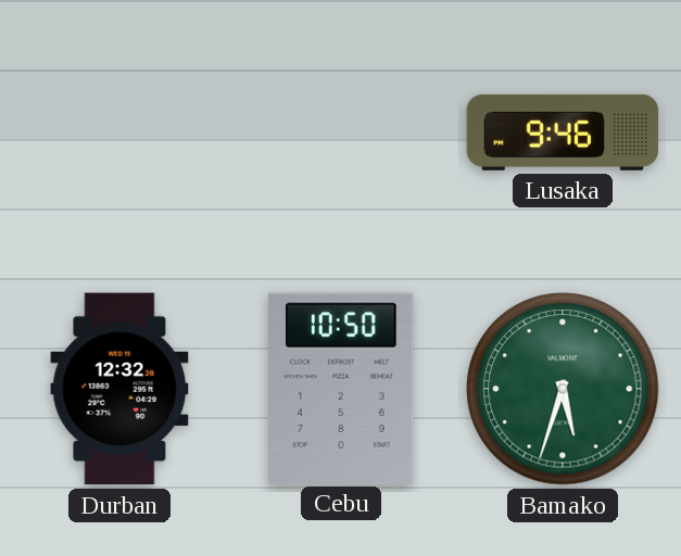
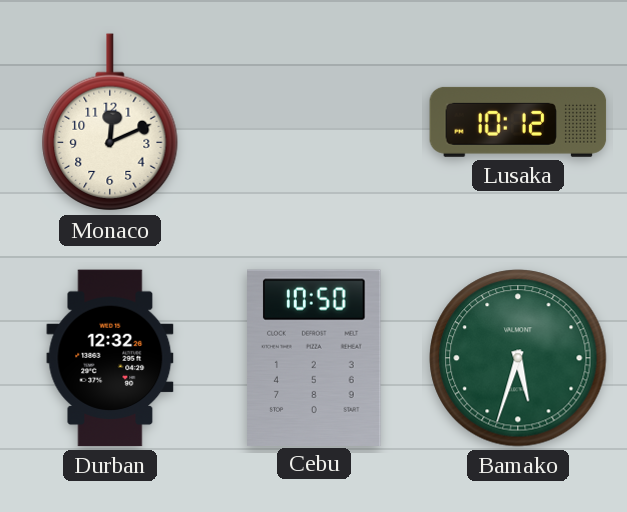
Monaco: none -> 12:11 (110, 123)
Lusaka: 9:46 -> 10:12 (518, 122)
